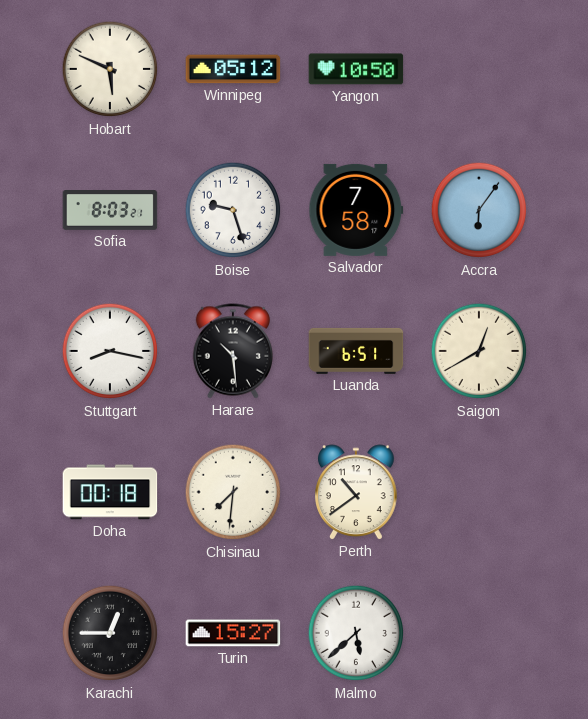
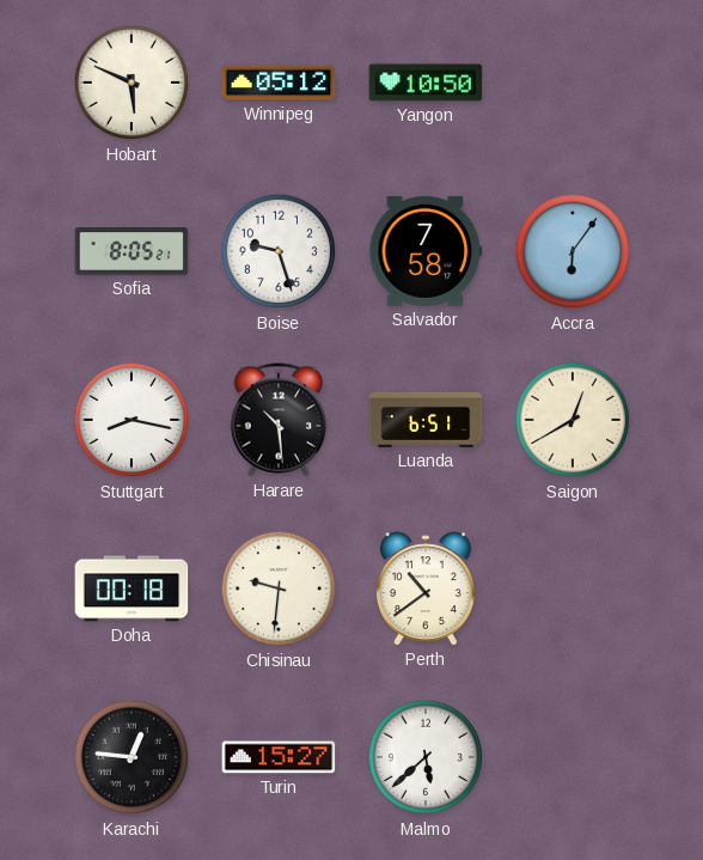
Sofia: 8:03 -> 8:05 (132, 252)
Chisinau: 7:31 -> 9:31 (279, 588)
Karachi: 12:45 -> 12:46 (132, 757)
